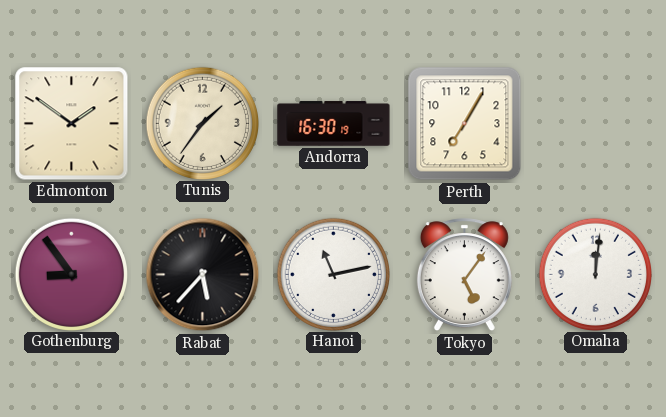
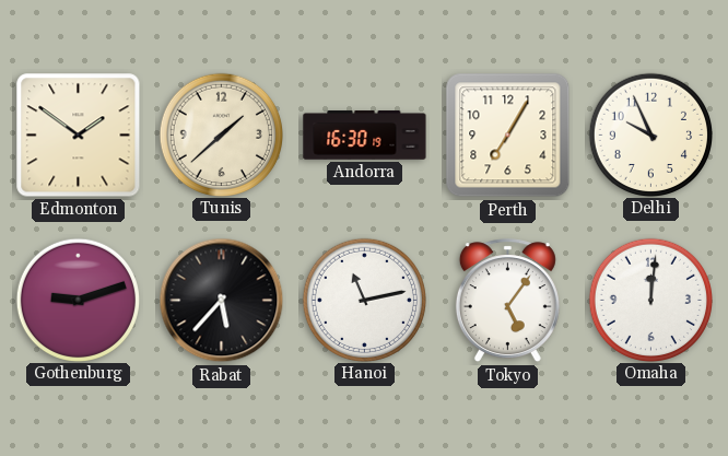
Tunis: 1:36 -> 1:38 (221, 135)
Delhi: none -> 9:56 (650, 135)
Gothenburg: 8:54 -> 9:12 (78, 300)
